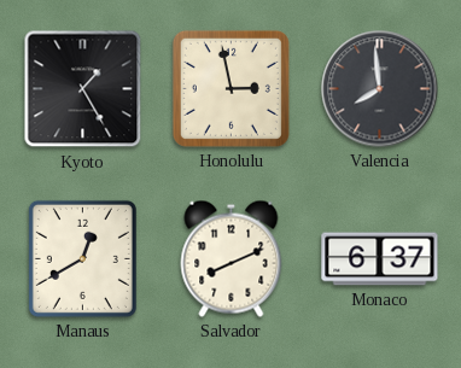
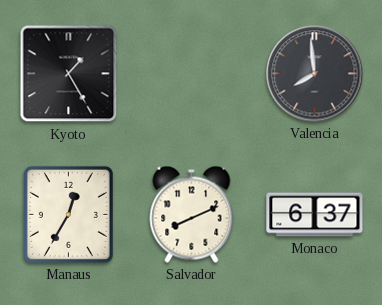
Honolulu: 2:58 -> none (230, 88)
Manaus: 12:40 -> 12:35 (68, 214)
